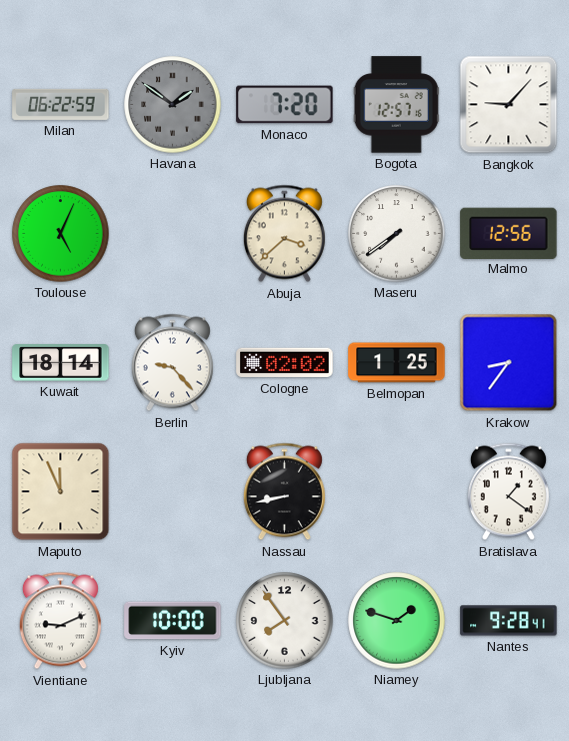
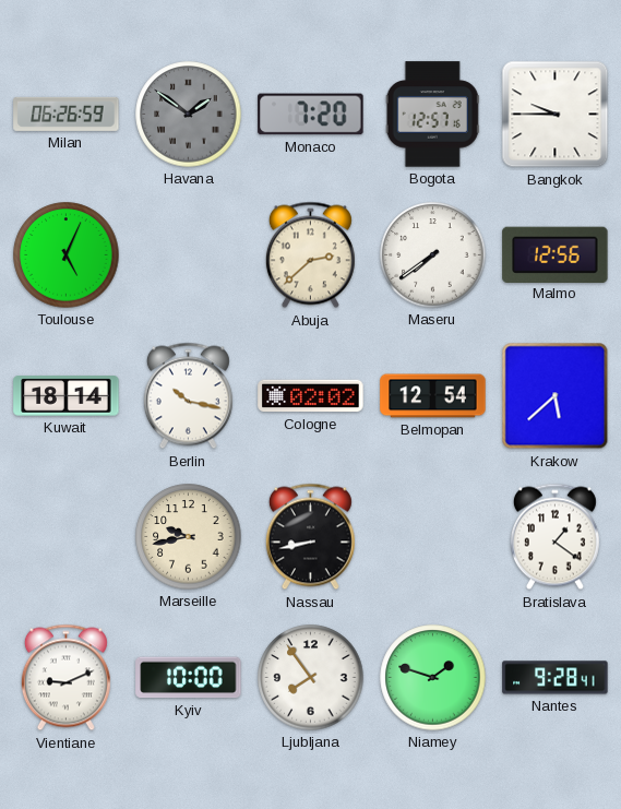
Milan: 06:22 -> 06:26 (67, 114)
Bangkok: 9:07 -> 9:45 (556, 115)
Abuja: 3:38 -> 2:38 (310, 255)
Berlin: 9:23 -> 10:17 (188, 396)
Belmopan: 1:25 -> 12:54 (433, 396)
Krakow: 8:36 -> 5:38 (556, 396)
Maputo: 11:56 -> none (61, 492)
Marseille: none -> 9:43 (189, 537)
